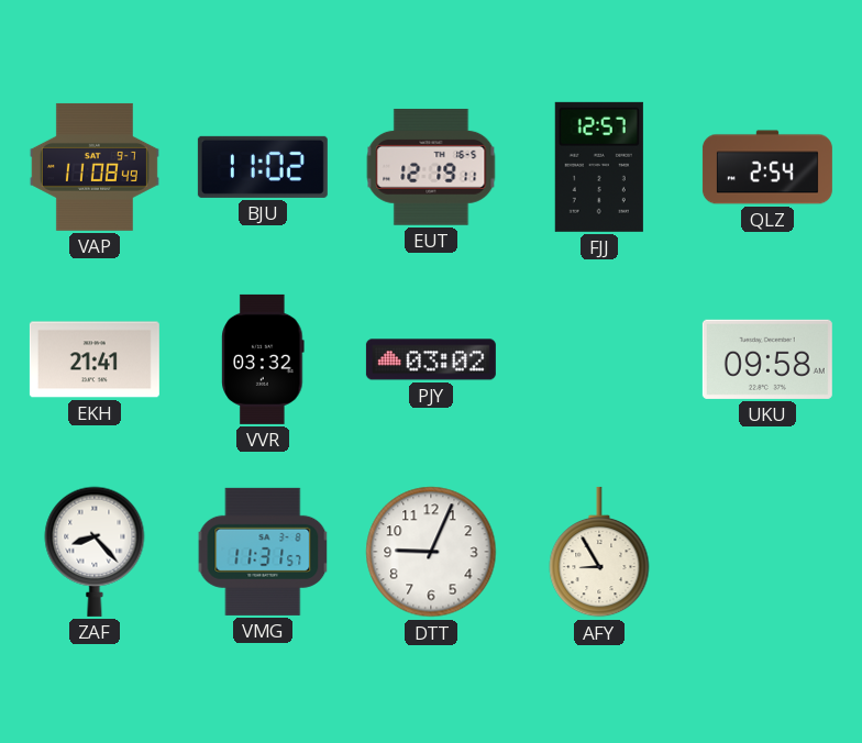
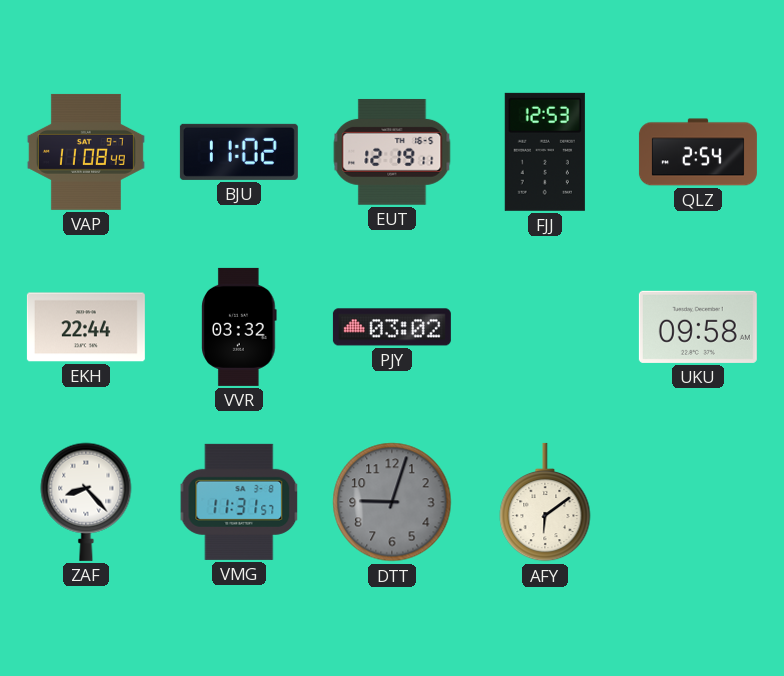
FJJ: 12:57 -> 12:53 (545, 152)
EKH: 21:41 -> 22:44 (86, 327)
DTT: 9:04 -> 9:03 (392, 502)
DTT dial: white -> grey (392, 502)
AFY: 8:55 -> 6:09 (545, 502)
